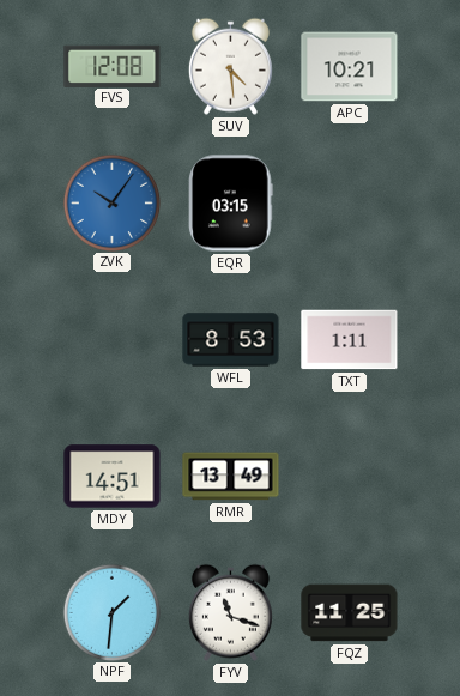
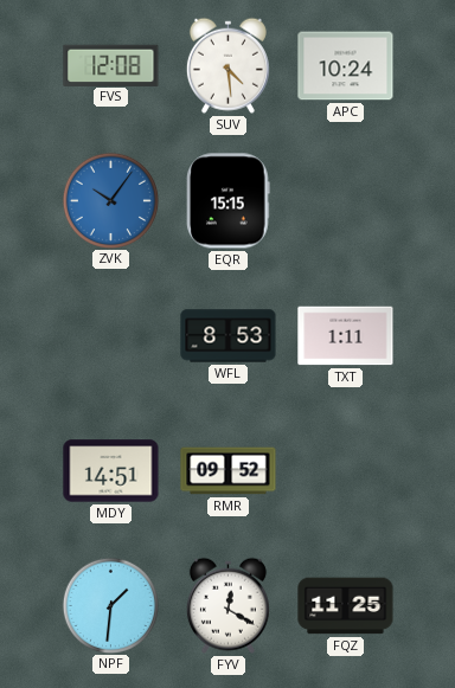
APC: 10:21 -> 10:24 (346, 66)
EQR: 03:15 -> 15:15 (229, 201)
RMR: 13:49 -> 09:52 (229, 471)
FYV: 11:18 -> 12:20 (227, 605)
